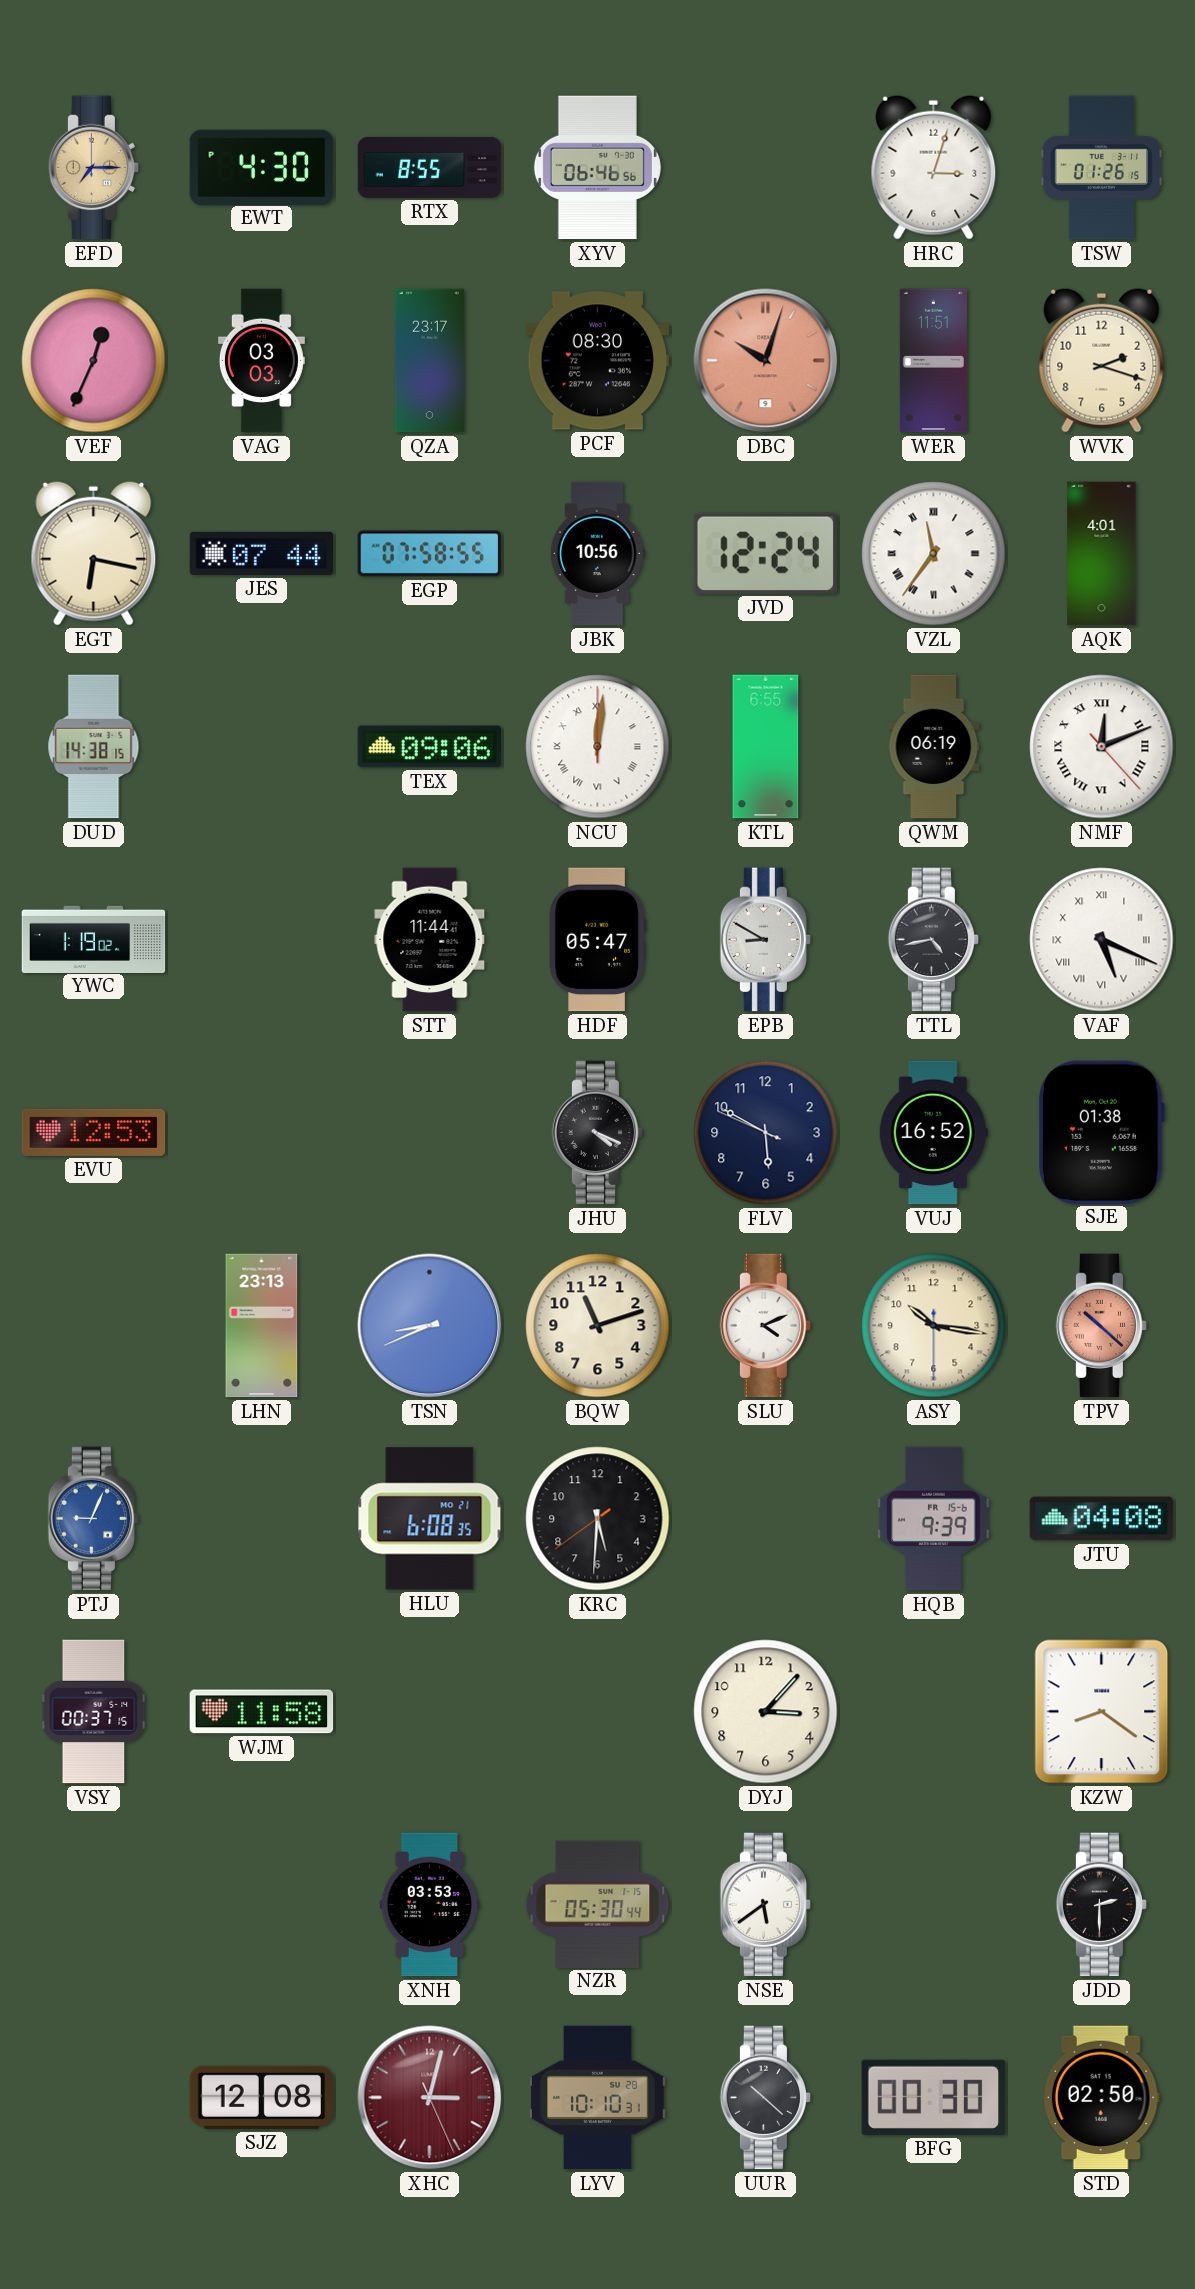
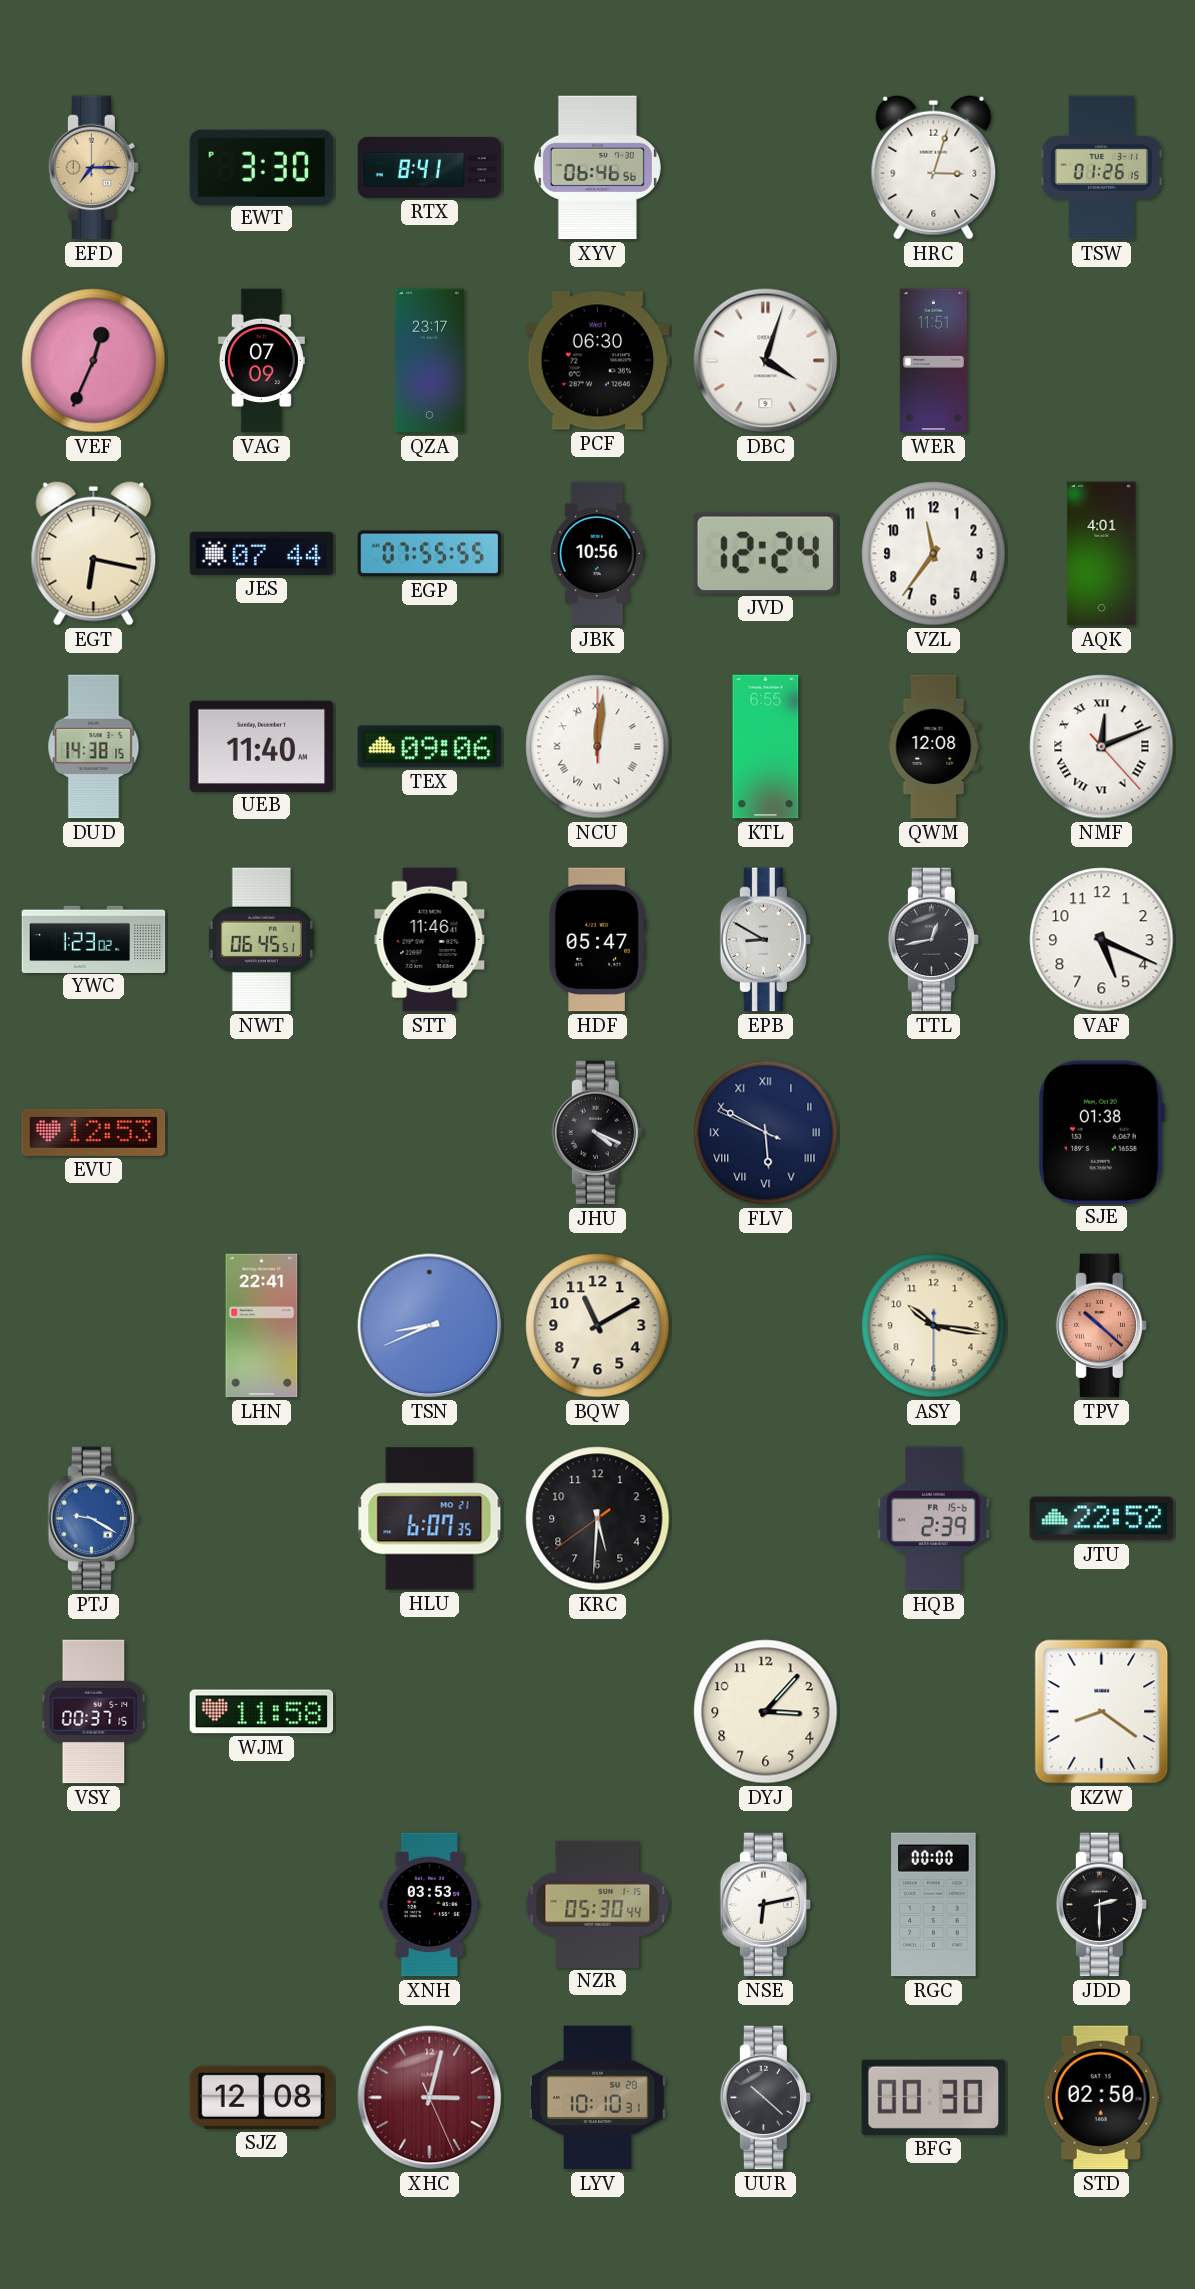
EWT: 4:30 -> 3:30 (262, 167)
RTX: 8:55 -> 8:41 (430, 167)
VAG: 03:03 -> 07:09 (261, 361)
PCF: 08:30 -> 06:30 (598, 361)
DBC: 10:03 -> 4:03 (766, 361)
DBC dial: salmon -> white (766, 361)
WVK: 2:18 -> none (1102, 360)
EGP: 07:58 -> 07:55 (430, 554)
VZL numerals: Roman -> Arabic (934, 554)
UEB: none -> 11:40 (262, 746)
QWM: 06:19 -> 12:08 (934, 747)
YWC: 1:19 -> 1:23 (94, 939)
NWT: none -> 06:45 (261, 940)
STT: 11:44 -> 11:46 (430, 940)
TTL: 4:43 -> 12:43 (934, 940)
VAF numerals: Roman -> Arabic (1102, 940)
FLV numerals: Arabic -> Roman (766, 1133)
VUJ: 16:52 -> none (933, 1133)
LHN: 23:13 -> 22:41 (262, 1326)
BQW: 11:12 -> 11:10 (598, 1326)
SLU: 4:11 -> none (766, 1326)
PTJ: 9:04 -> 9:20 (94, 1519)
HLU: 6:08 -> 6:07 (430, 1519)
HQB: 9:39 -> 2:39 (934, 1519)
JTU: 04:08 -> 22:52 (1102, 1519)
NSE: 5:39 -> 6:13 (766, 1905)
RGC: none -> 00:00 (934, 1905)
